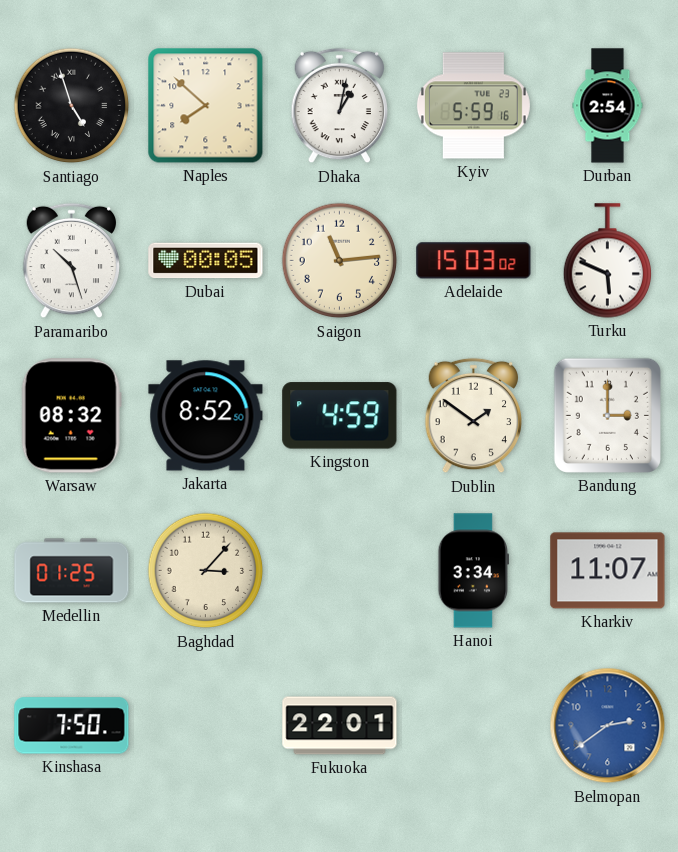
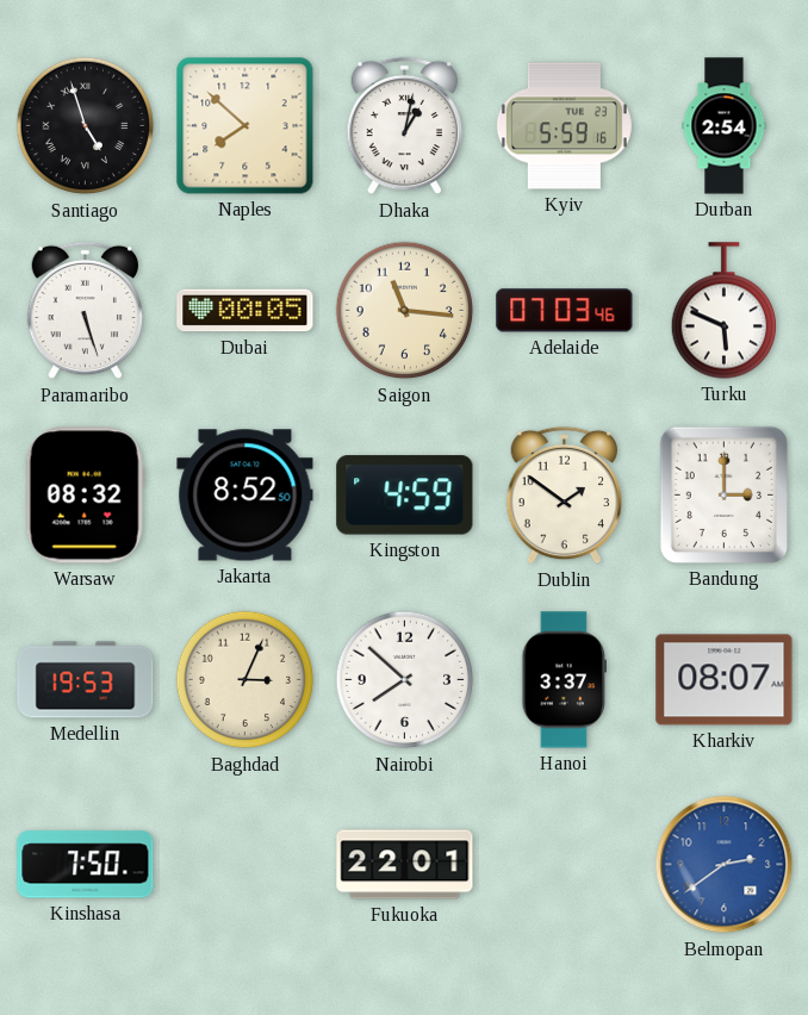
Paramaribo: 10:27 -> 5:27 (86, 311)
Saigon: 11:14 -> 11:16 (405, 311)
Adelaide: 15:03 -> 07:03 (565, 311)
Medellin: 01:25 -> 19:53 (86, 680)
Baghdad: 3:07 -> 3:04 (245, 680)
Nairobi: none -> 7:52 (405, 680)
Hanoi: 3:34 -> 3:37 (564, 680)
Kharkiv: 11:07 -> 08:07 (725, 680)
